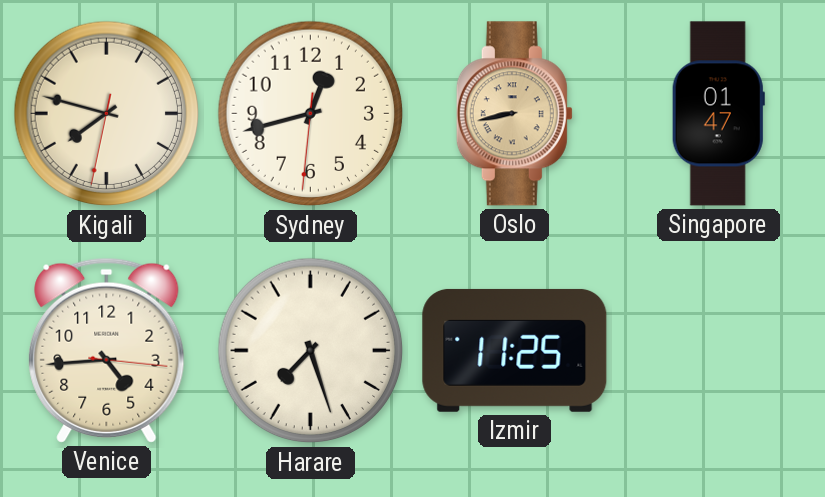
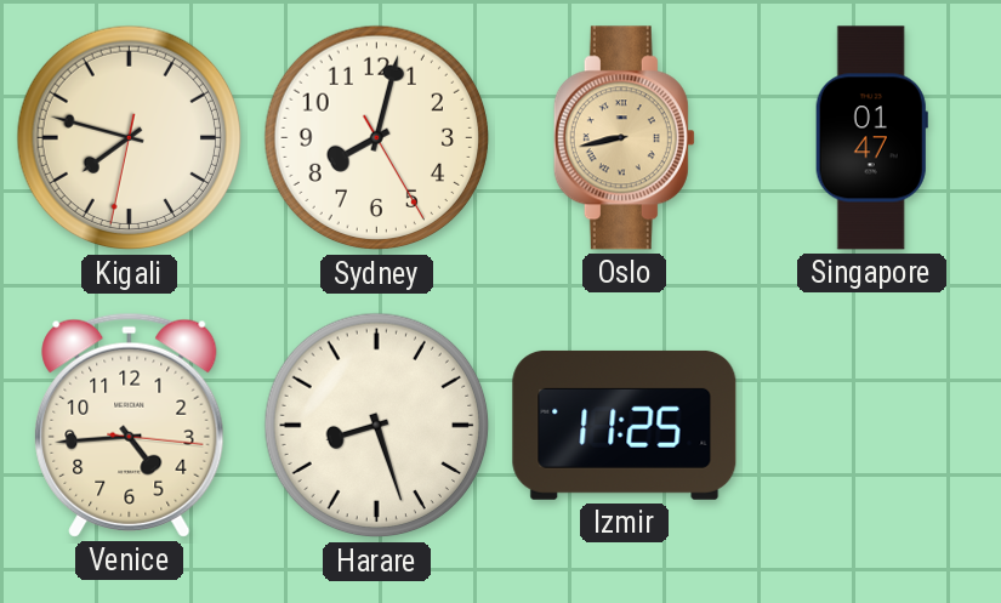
Sydney: 12:42 -> 8:02 (377, 138)
Harare: 7:27 -> 8:27 (377, 426)
